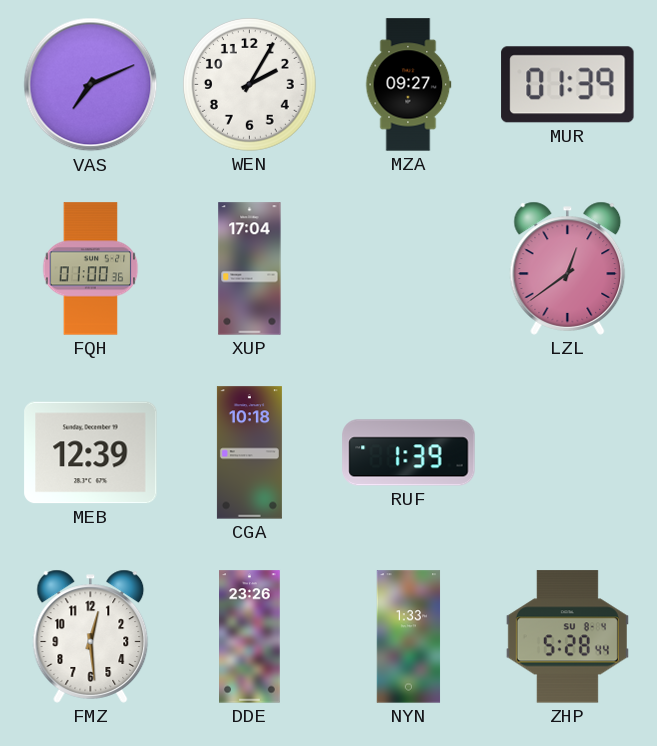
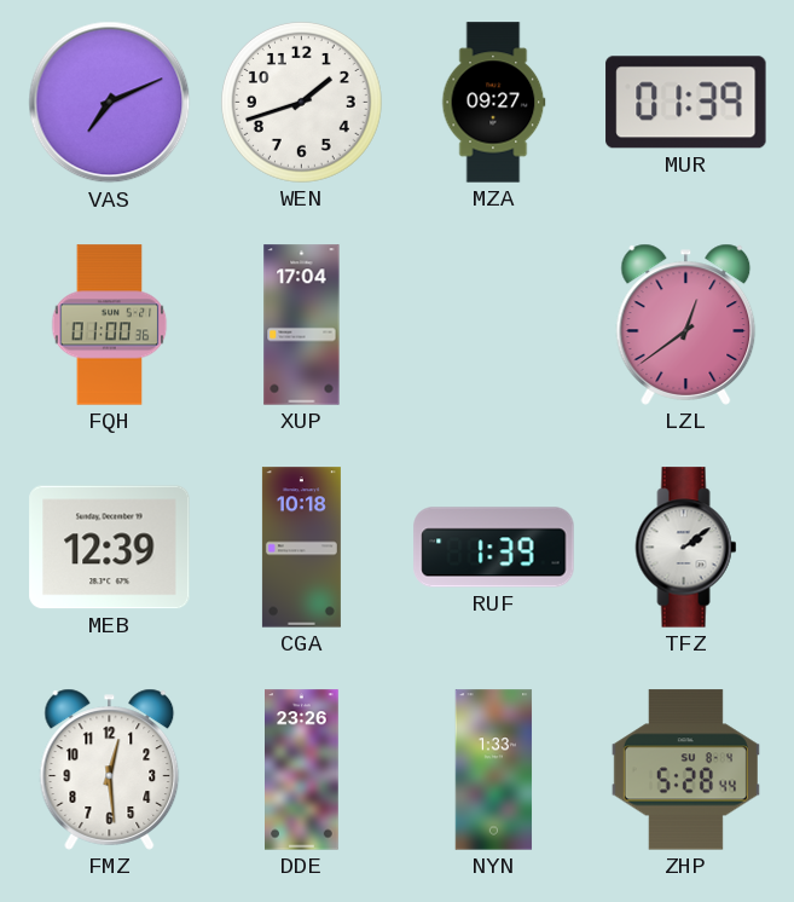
WEN: 2:05 -> 1:42 (302, 103)
TFZ: none -> 2:09 (686, 548)
